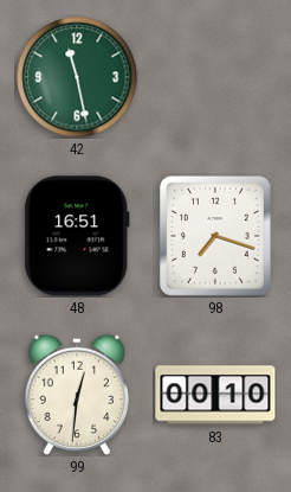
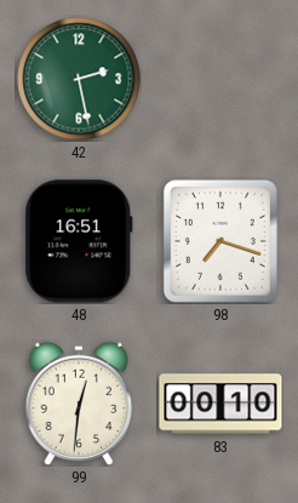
42: 11:28 -> 2:28 (79, 79)
